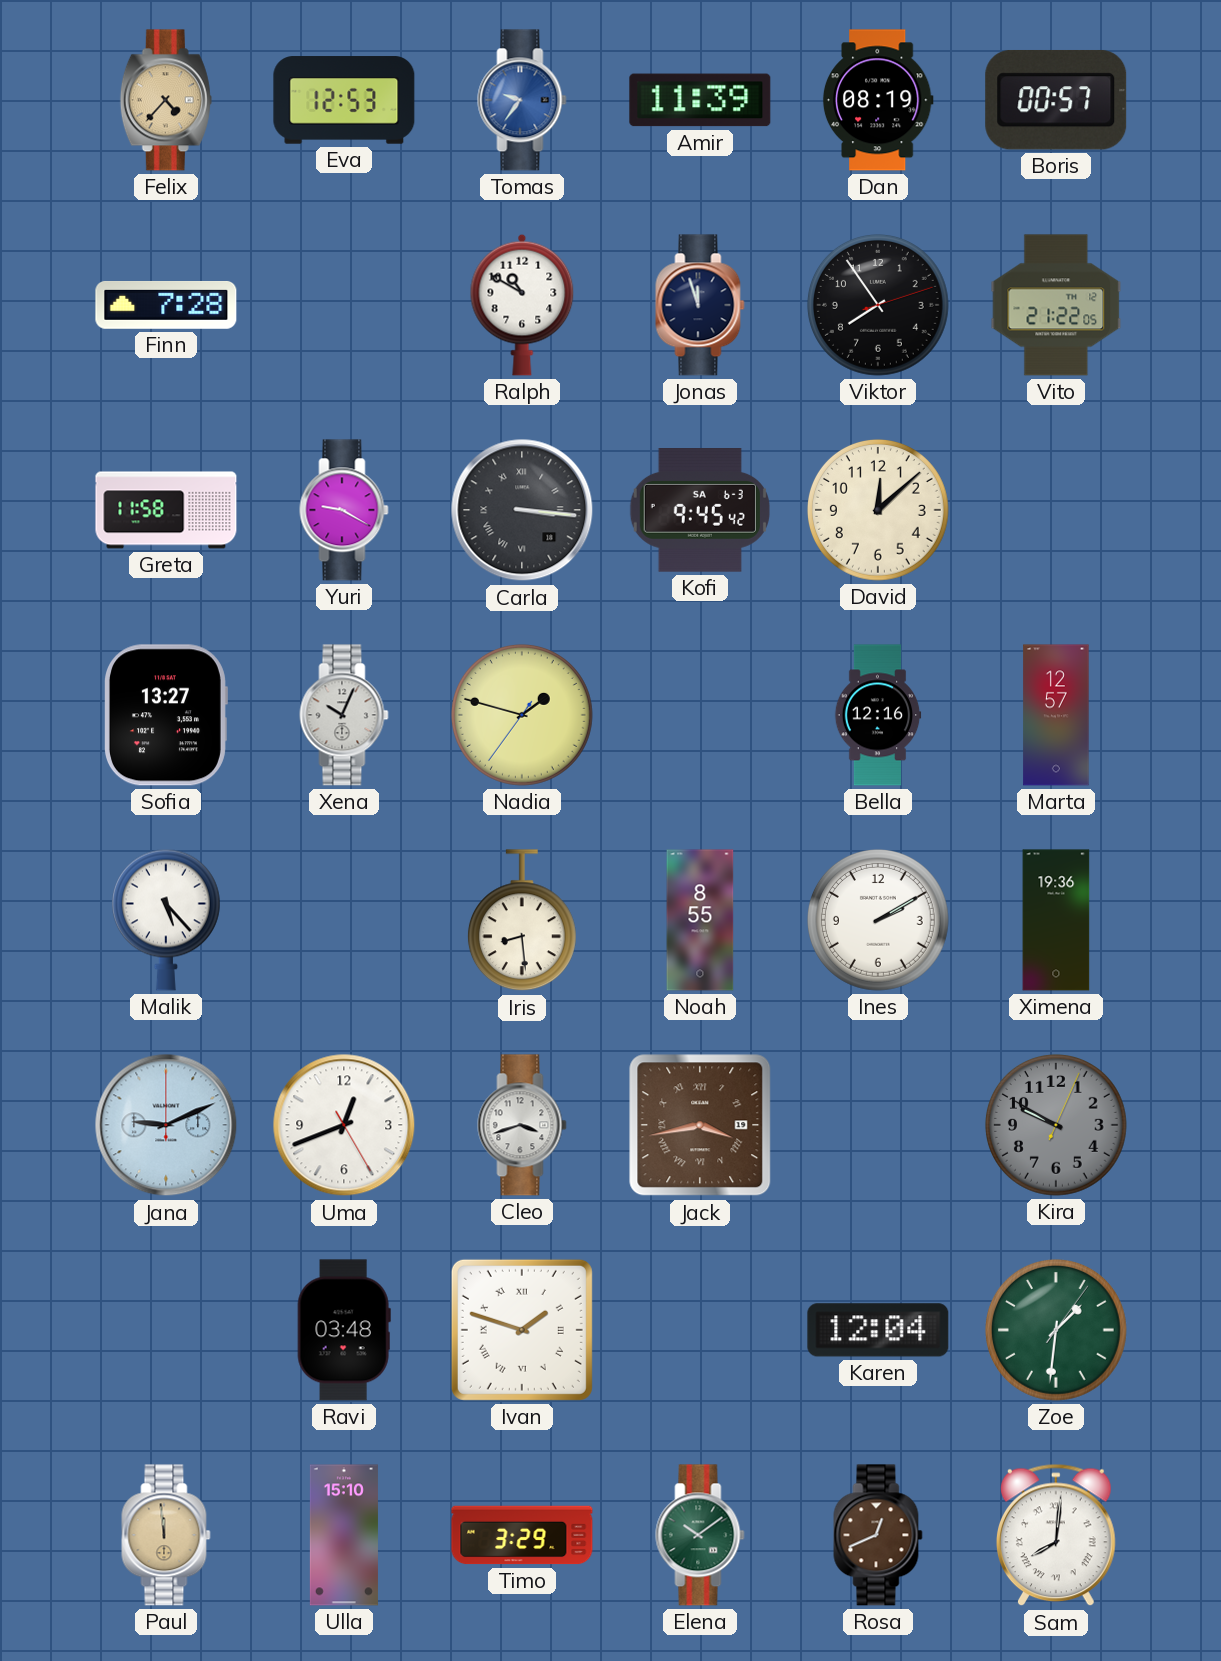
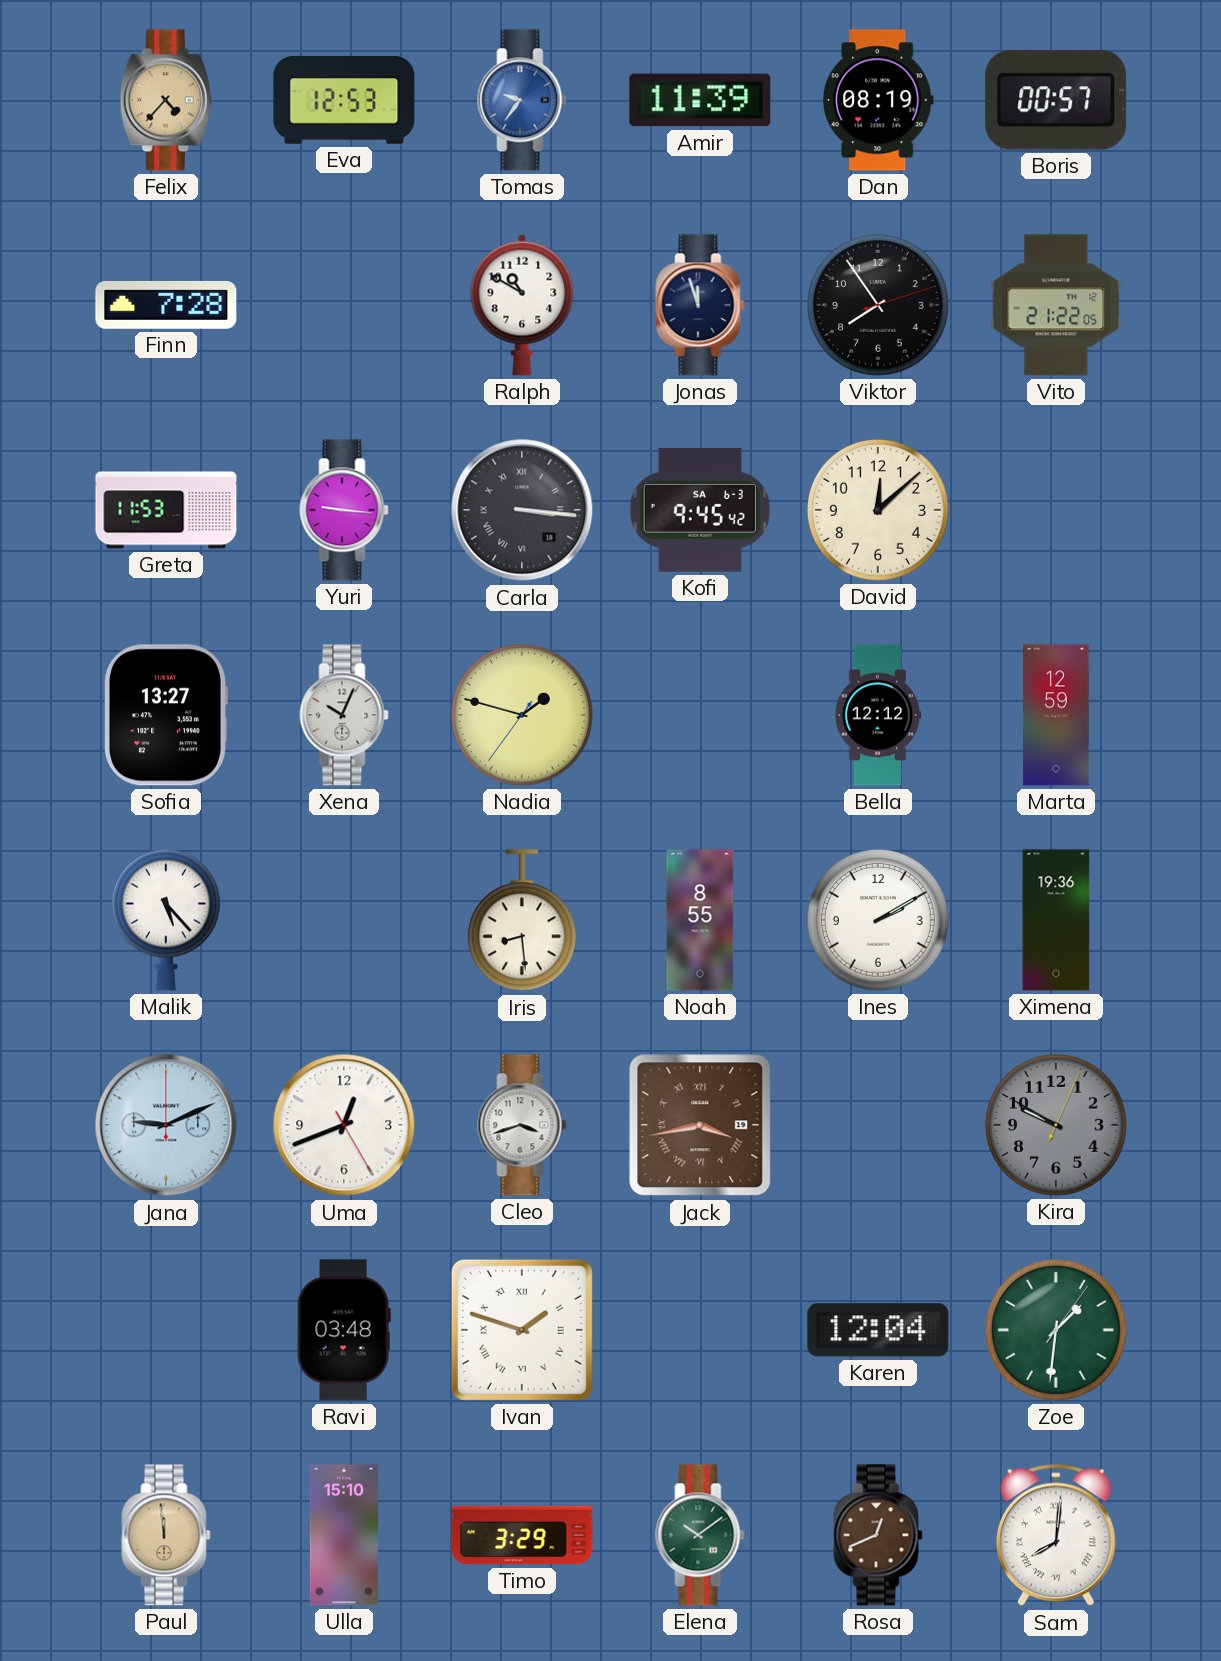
Greta: 11:58 -> 11:53 (166, 510)
Yuri: 9:20 -> 9:16 (344, 510)
Bella: 12:16 -> 12:12 (878, 715)
Marta: 12:57 -> 12:59 (1056, 715)
